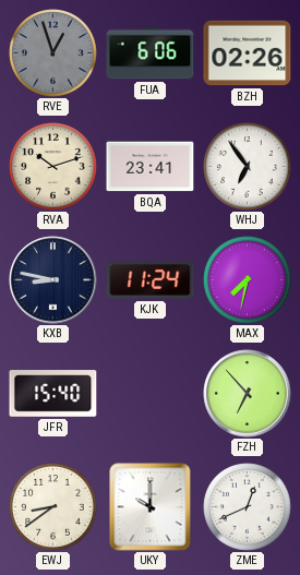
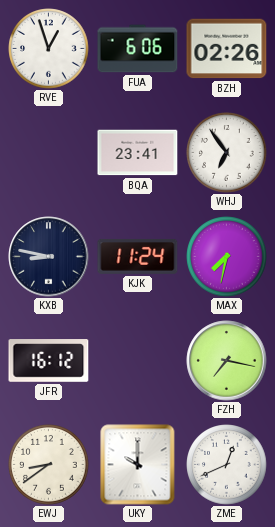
RVE dial: grey -> white (49, 49)
RVA: 10:12 -> none (53, 167)
JFR: 15:40 -> 16:12 (49, 361)
FZH: 6:53 -> 7:17 (227, 361)
